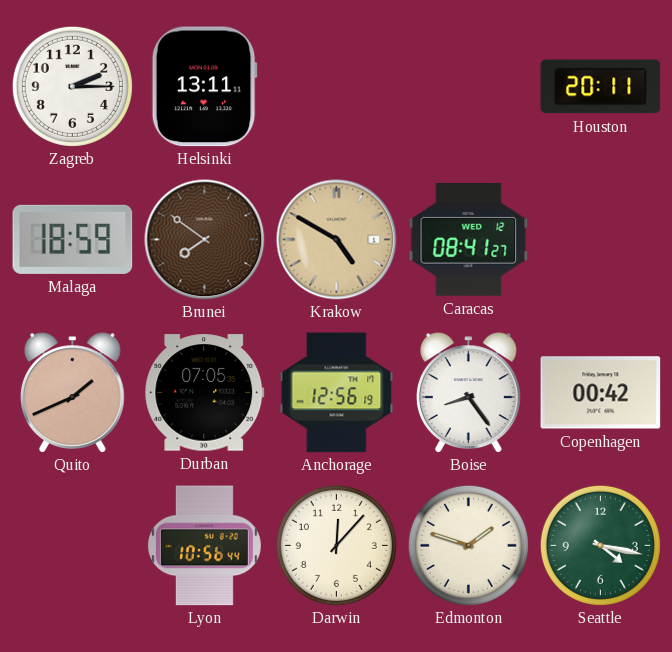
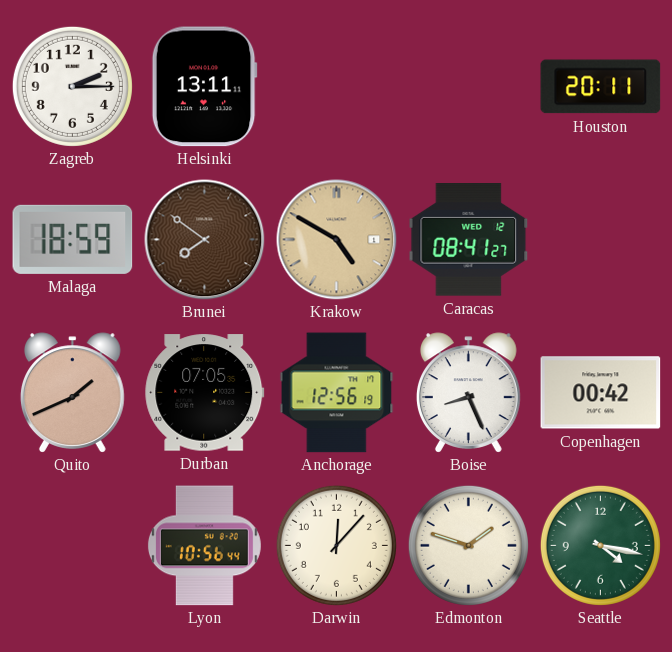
Boise: 8:24 -> 8:26 (468, 393)
